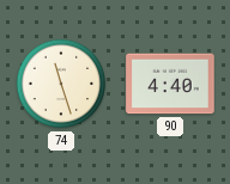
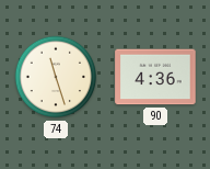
90: 4:40 -> 4:36 (155, 77)
